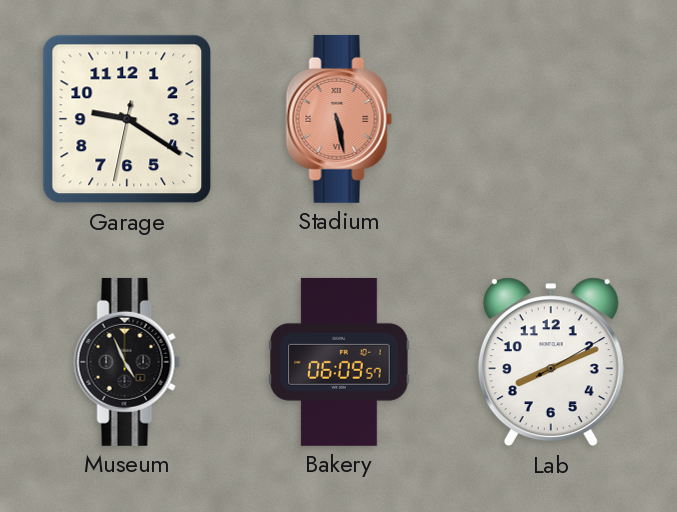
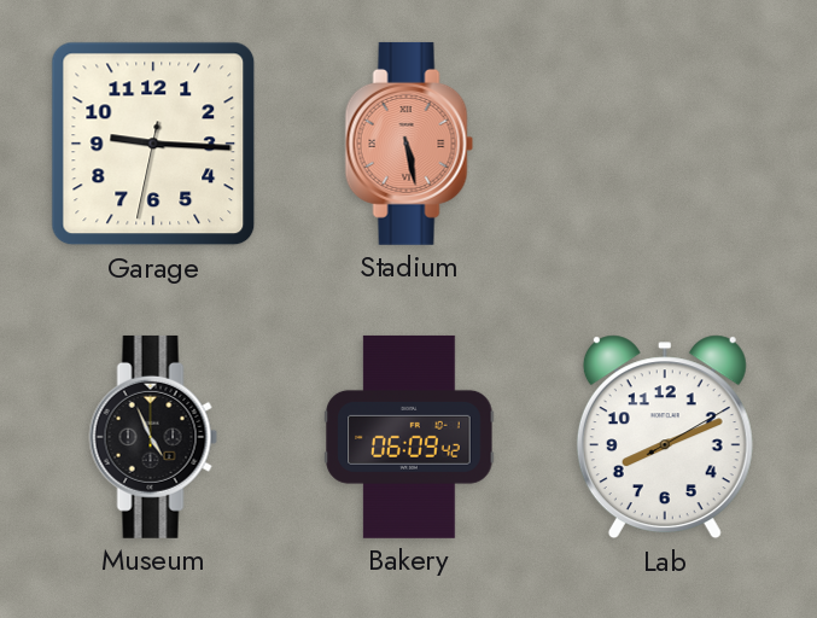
Garage: 9:20 -> 9:15 (153, 144)
Bakery: 06:09:57 -> 06:09:42 (409, 437)
